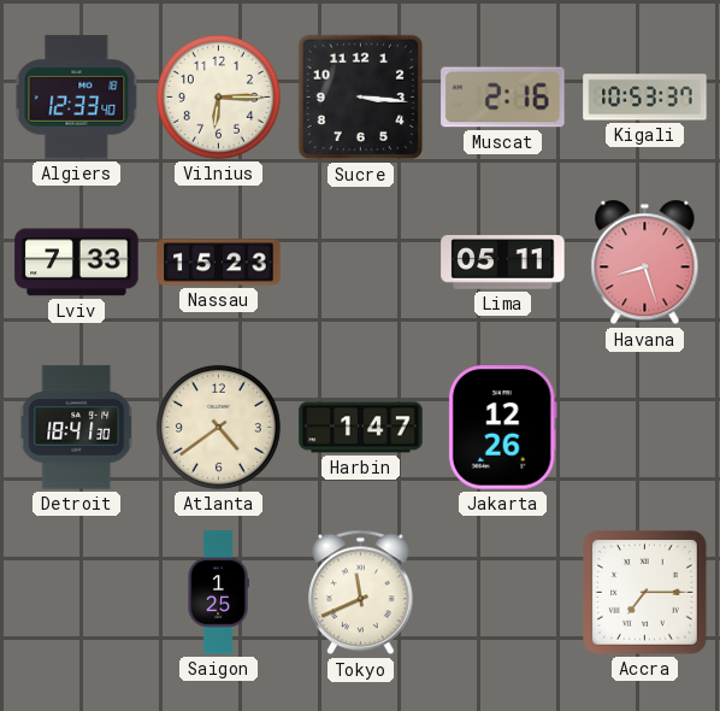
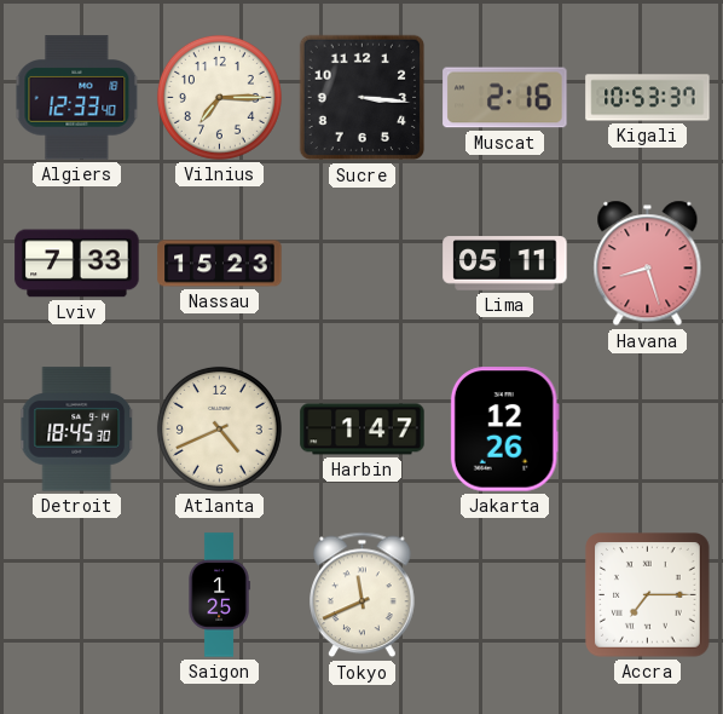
Vilnius: 6:15 -> 7:15 (219, 97)
Detroit: 18:41 -> 18:45 (77, 430)
Atlanta: 4:39 -> 4:41 (219, 428)
